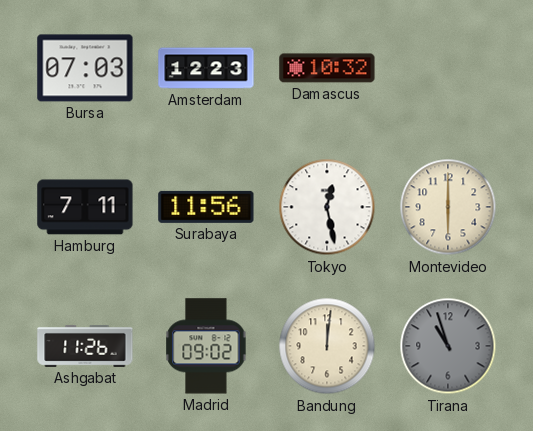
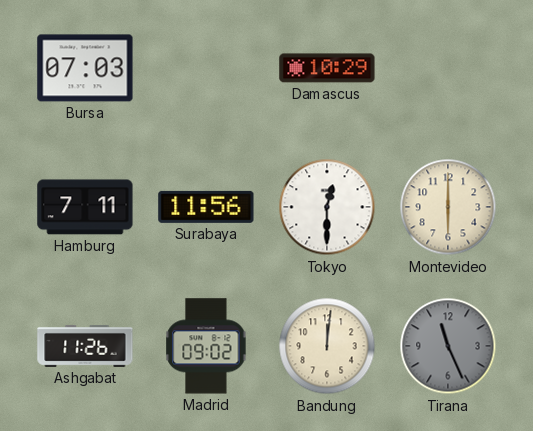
Amsterdam: 12:23 -> none (206, 68)
Damascus: 10:32 -> 10:29 (327, 68)
Tokyo: 12:28 -> 12:30 (327, 207)
Tirana: 10:57 -> 11:26 (448, 346)
